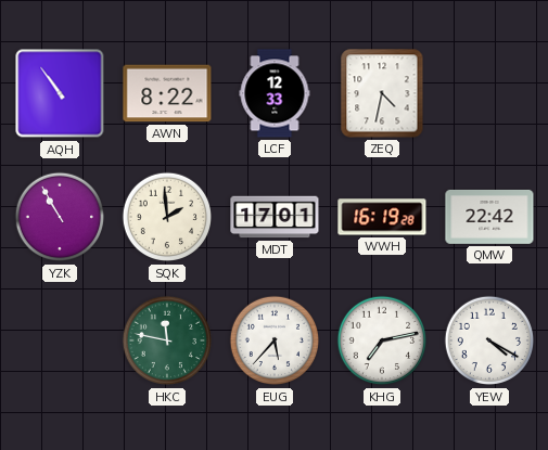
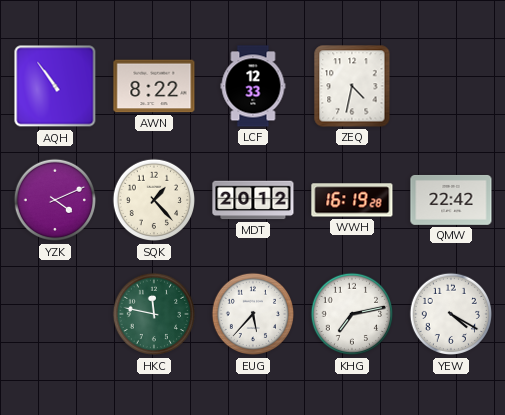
YZK: 10:55 -> 4:11 (54, 200)
SQK: 1:59 -> 1:23 (153, 200)
MDT: 17:01 -> 20:12 (253, 200)
